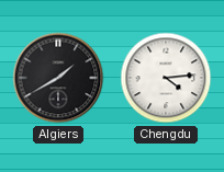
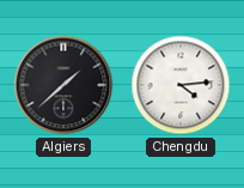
Algiers: 1:40 -> 1:38 (63, 85)
